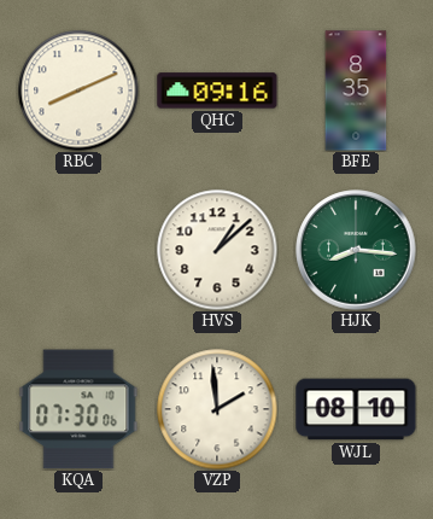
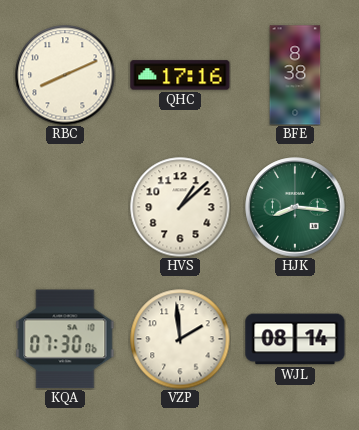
QHC: 09:16 -> 17:16 (180, 75)
BFE: 8:35 -> 8:38 (295, 75)
WJL: 08:10 -> 08:14 (295, 339)
